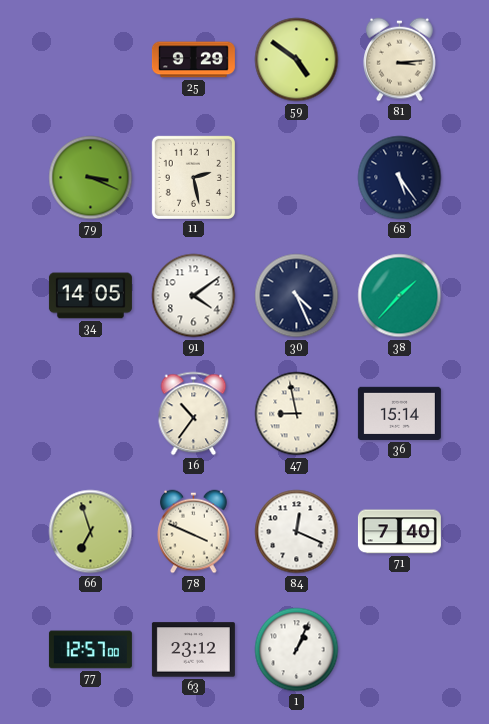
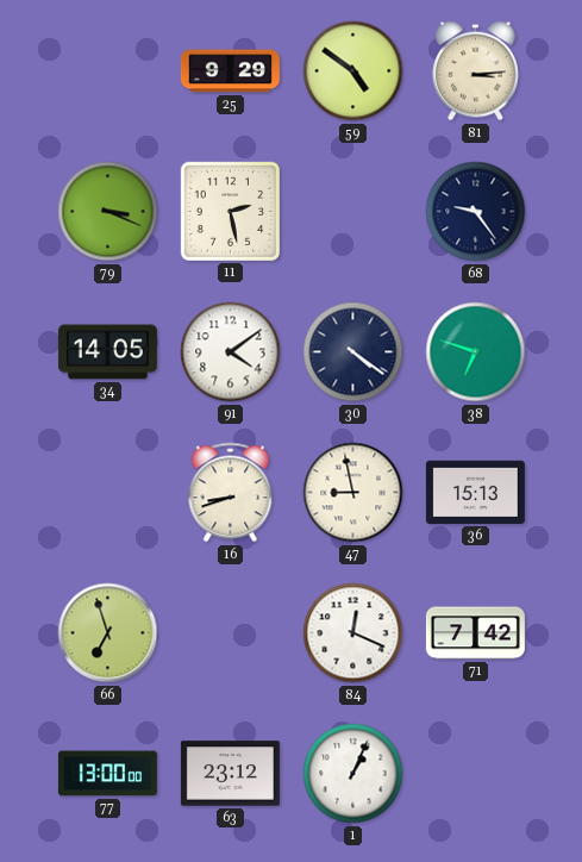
68: 5:24 -> 9:24 (476, 212)
30: 4:26 -> 4:21 (353, 352)
38: 1:37 -> 6:48 (476, 352)
16: 10:36 -> 8:42 (231, 493)
36: 15:14 -> 15:13 (475, 492)
78: 3:49 -> none (194, 532)
71: 7:40 -> 7:42 (475, 633)
77: 12:57 -> 13:00 (107, 774)
